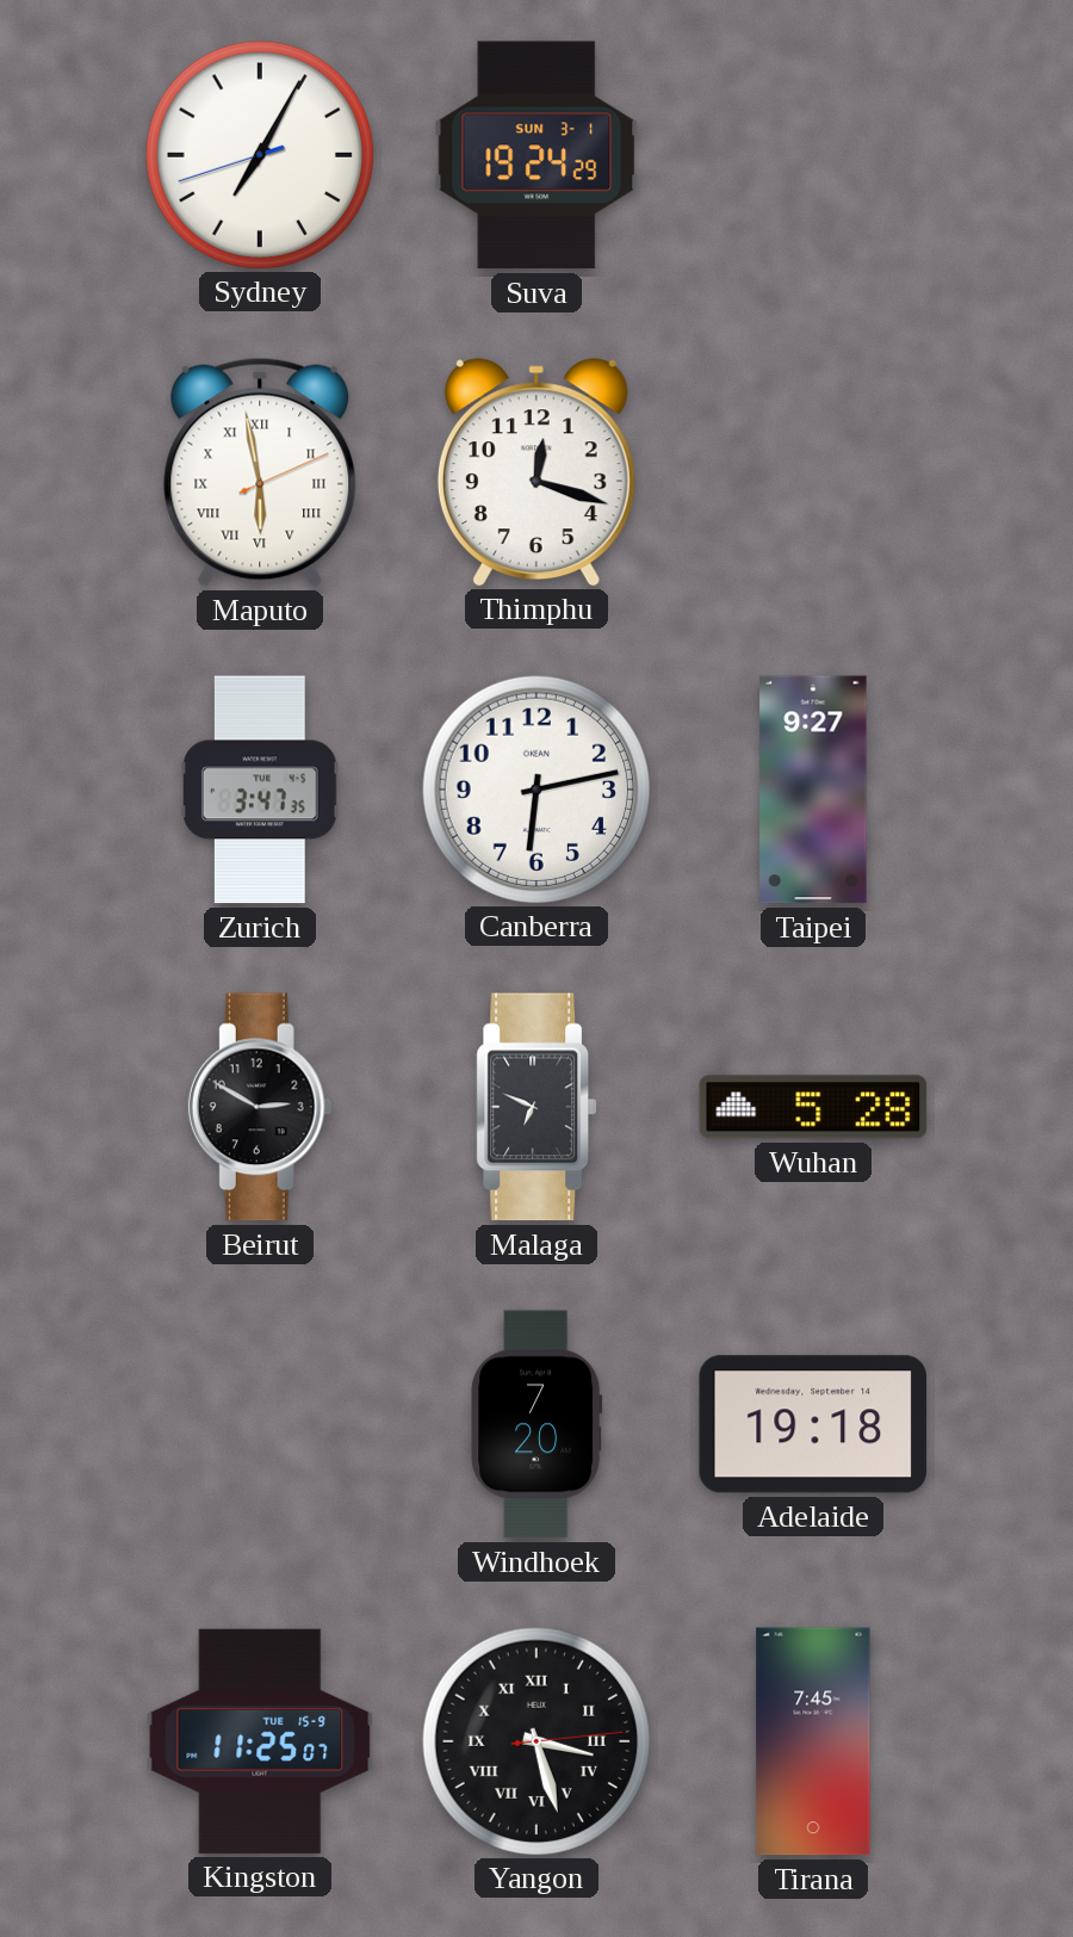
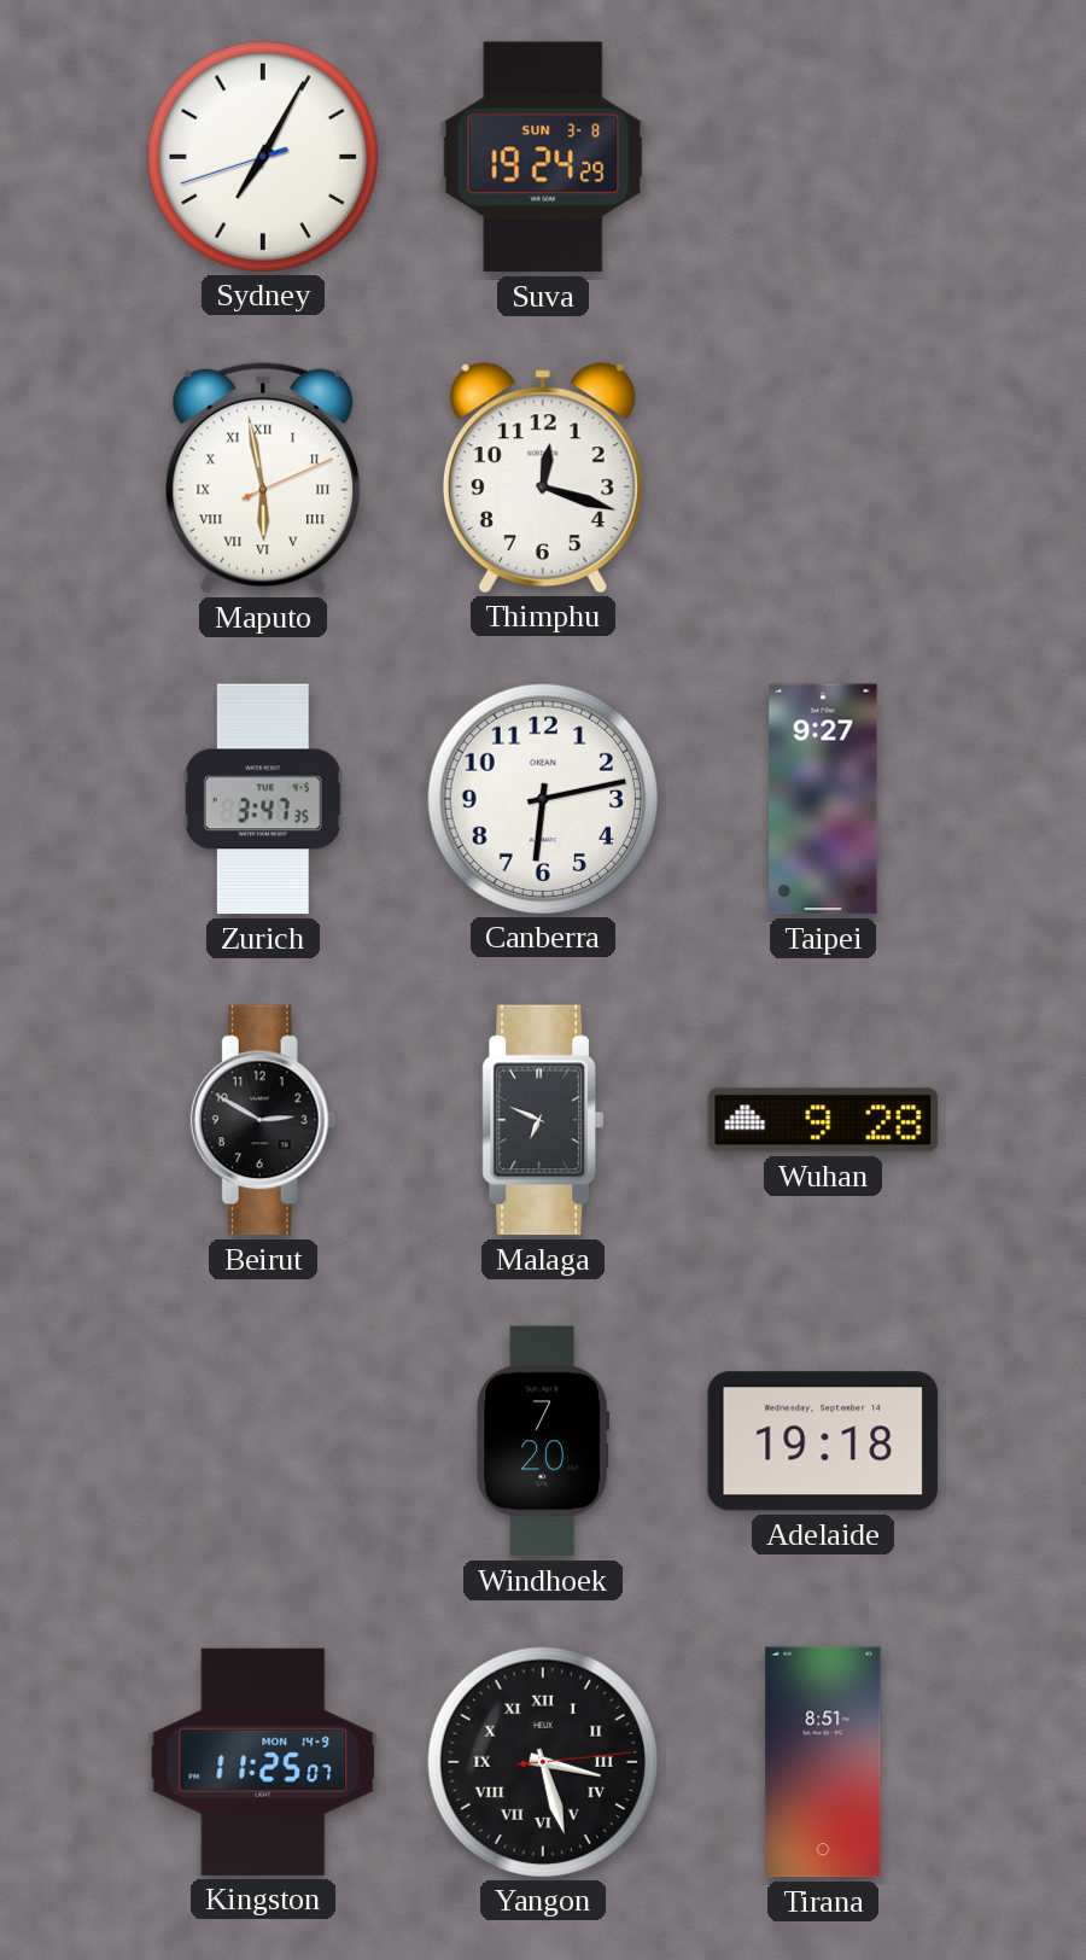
Suva date: SUN 3-1 -> SUN 3-8 (543, 157)
Wuhan: 5:28 -> 9:28 (823, 1120)
Kingston date: TUE 15-9 -> MON 14-9 (263, 1762)
Tirana: 7:45 -> 8:51 (823, 1762)
